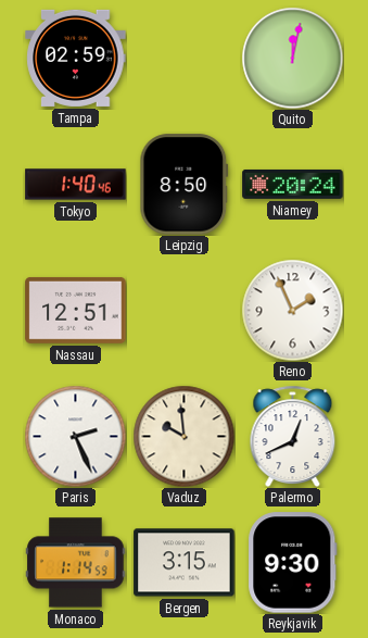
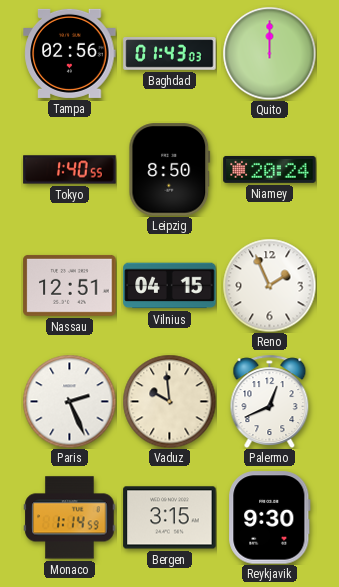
Tampa: 02:59 -> 02:56 (70, 53)
Baghdad: none -> 01:43 (170, 54)
Quito: 12:02 -> 12:00 (269, 53)
Tokyo: 1:40:46 -> 1:40:55 (70, 170)
Vilnius: none -> 04:15 (170, 286)
